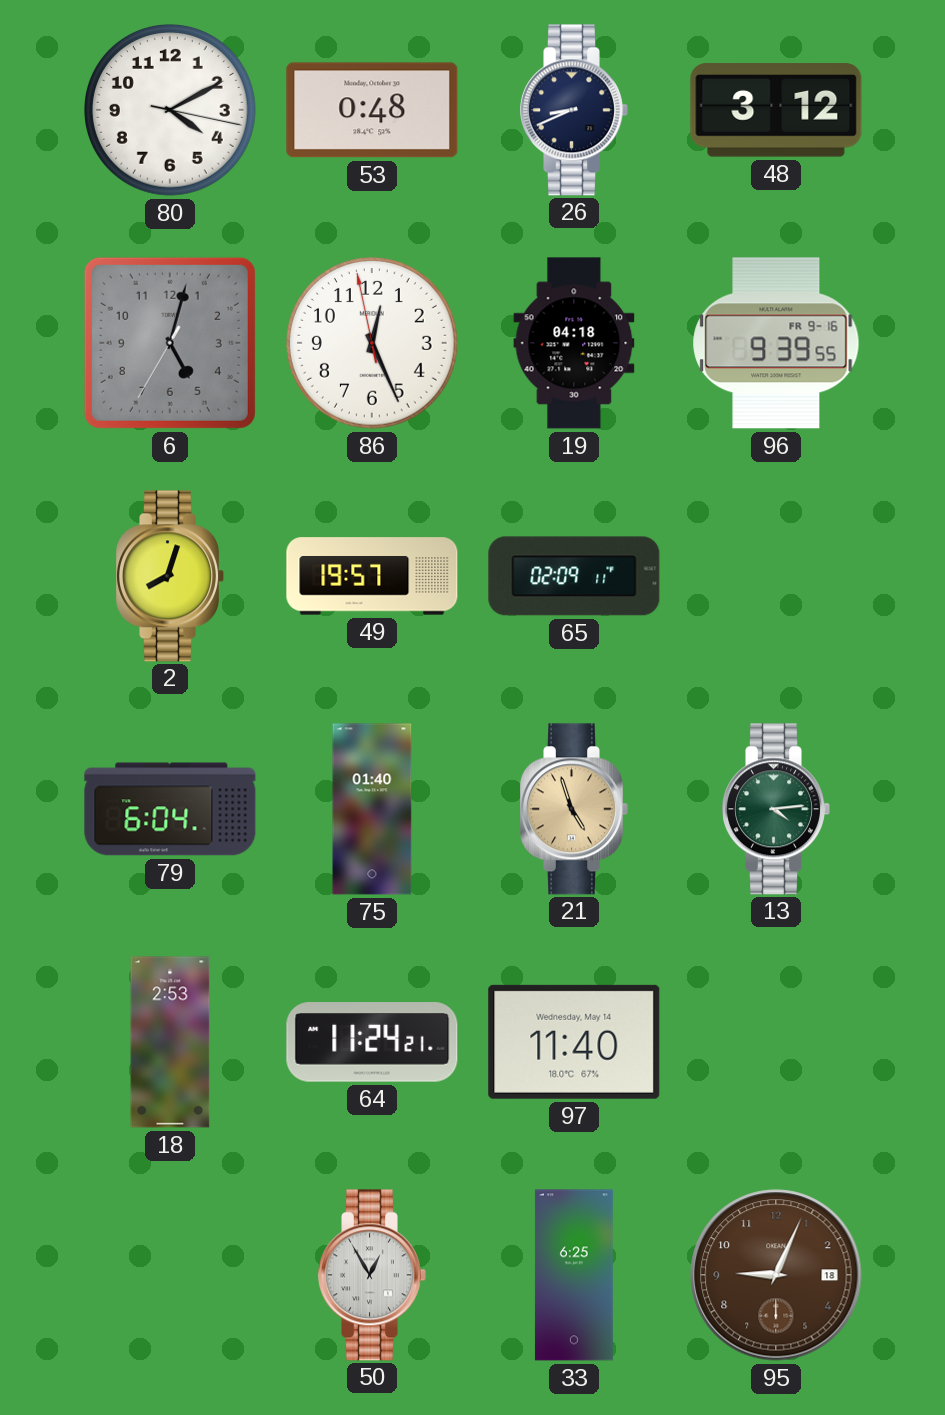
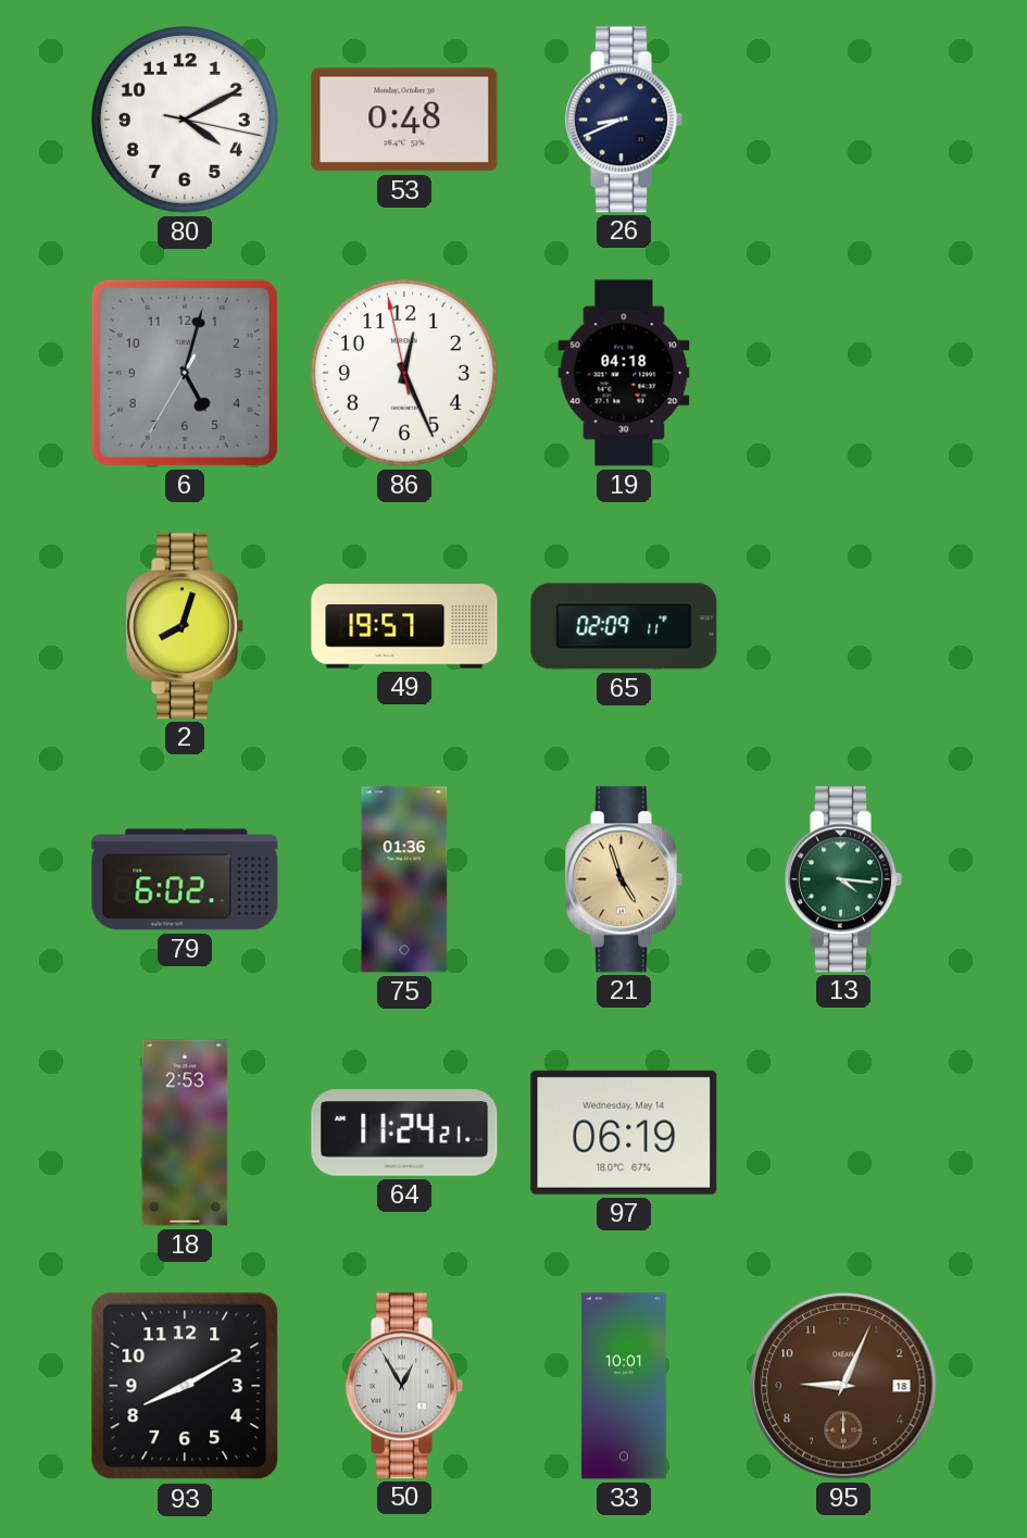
48: 3:12 -> none (776, 110)
96: 9:39 -> none (776, 343)
79: 6:04 -> 6:02 (185, 879)
75: 01:40 -> 01:36 (404, 879)
13: 4:14 -> 4:16 (843, 879)
97: 11:40 -> 06:19 (624, 1133)
93: none -> 8:10 (185, 1386)
33: 6:25 -> 10:01 (624, 1386)
